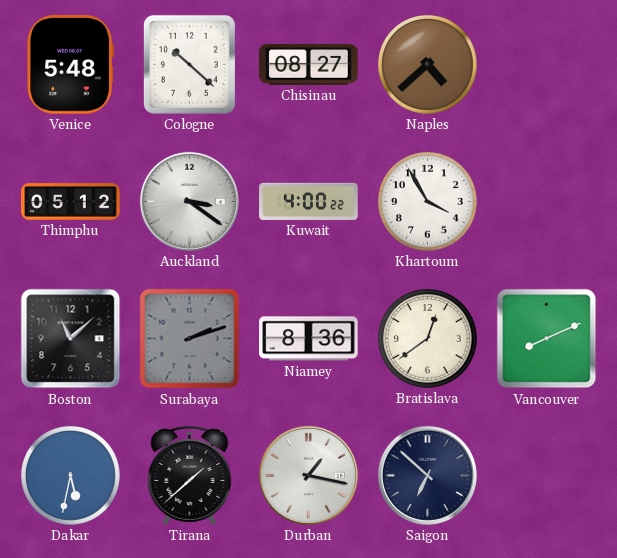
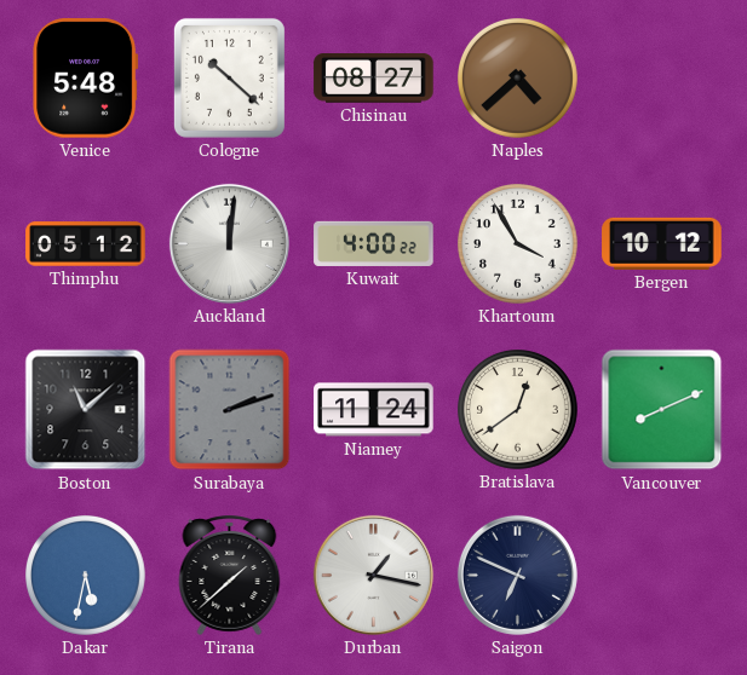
Auckland: 3:21 -> 12:01 (229, 243)
Bergen: none -> 10:12 (662, 243)
Niamey: 8:36 -> 11:24 (374, 410)
Saigon: 6:52 -> 6:49 (517, 575)
